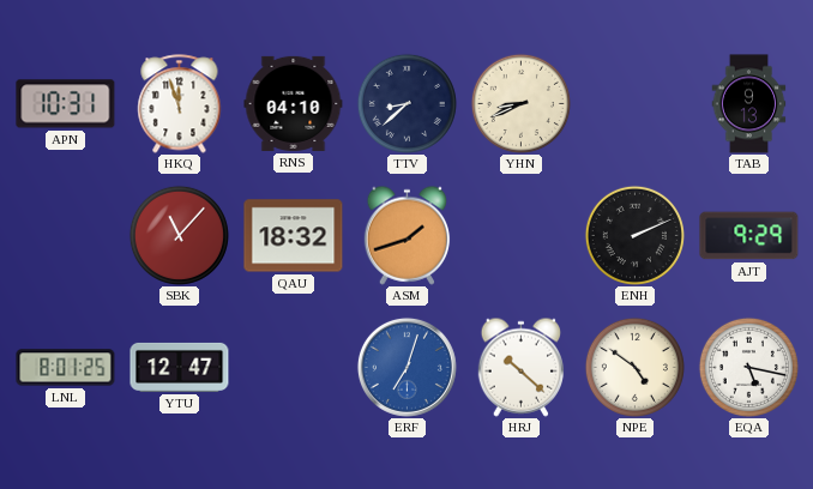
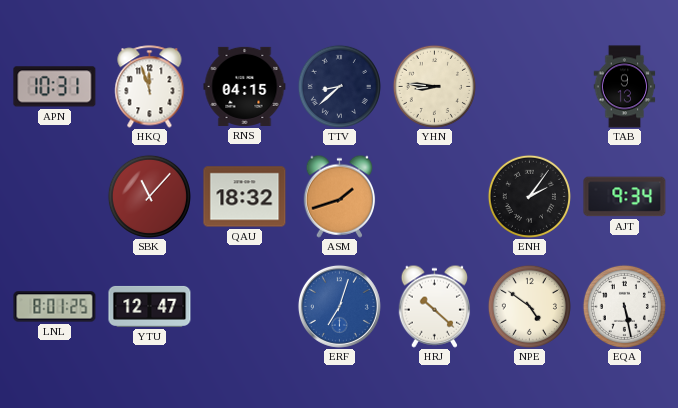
RNS: 04:10 -> 04:15 (245, 86)
YHN: 8:41 -> 8:46 (434, 86)
ENH: 2:11 -> 2:06 (529, 196)
AJT: 9:29 -> 9:34 (625, 197)
EQA: 5:17 -> 5:28 (624, 306)
